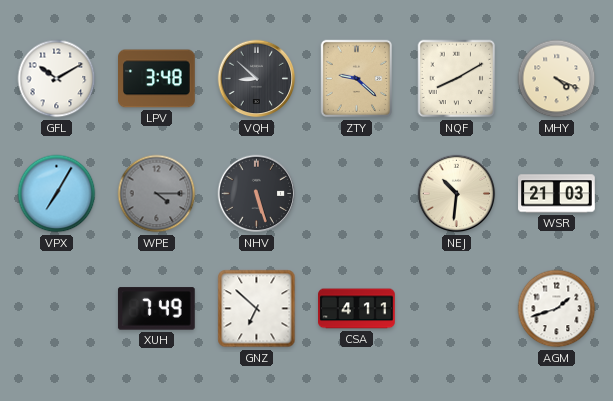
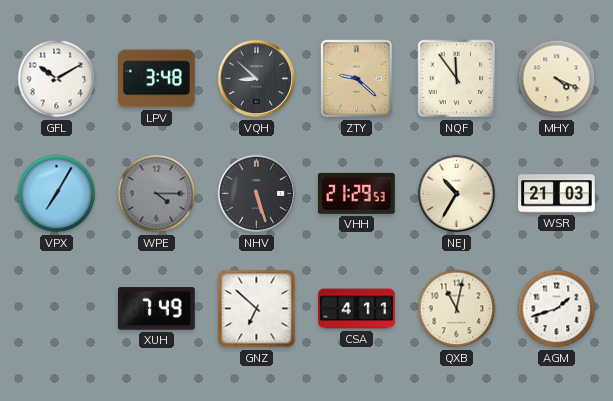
NQF: 8:10 -> 11:54 (457, 79)
VHH: none -> 21:29 (357, 193)
NEJ: 10:31 -> 10:35 (457, 194)
QXB: none -> 11:02 (457, 309)
